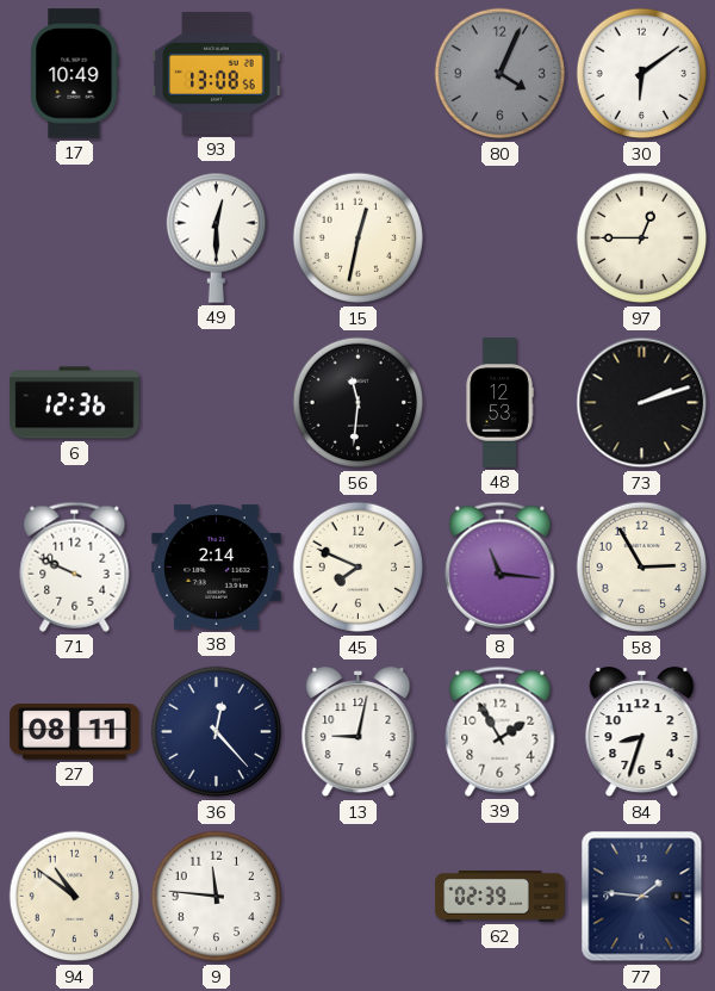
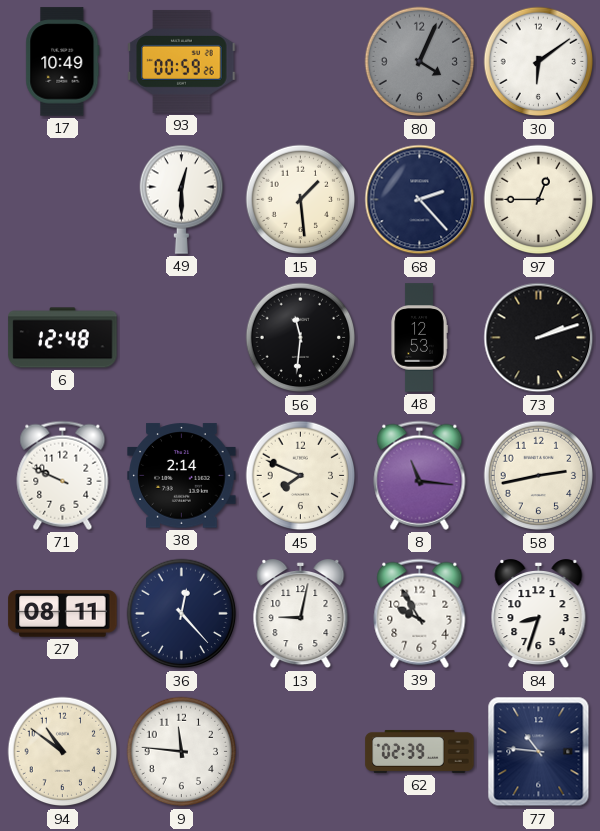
93: 13:08 -> 00:59 (182, 61)
15: 12:32 -> 1:29 (301, 200)
68: none -> 2:23 (420, 200)
6: 12:36 -> 12:48 (63, 338)
58: 2:55 -> 2:43 (539, 476)
39: 1:55 -> 9:55 (420, 613)
77: 1:46 -> 10:46 (539, 752)
